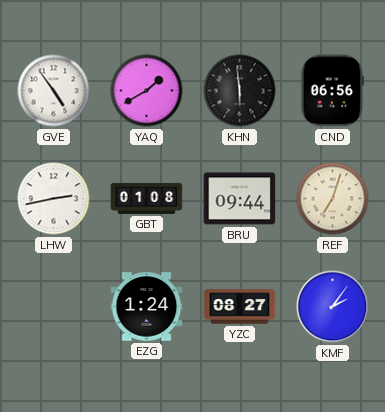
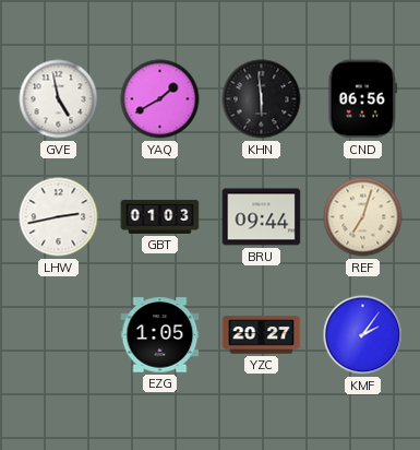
GVE: 4:54 -> 4:58 (59, 99)
GBT: 01:08 -> 01:03 (160, 216)
EZG: 1:24 -> 1:05 (160, 335)
YZC: 08:27 -> 20:27 (262, 335)
